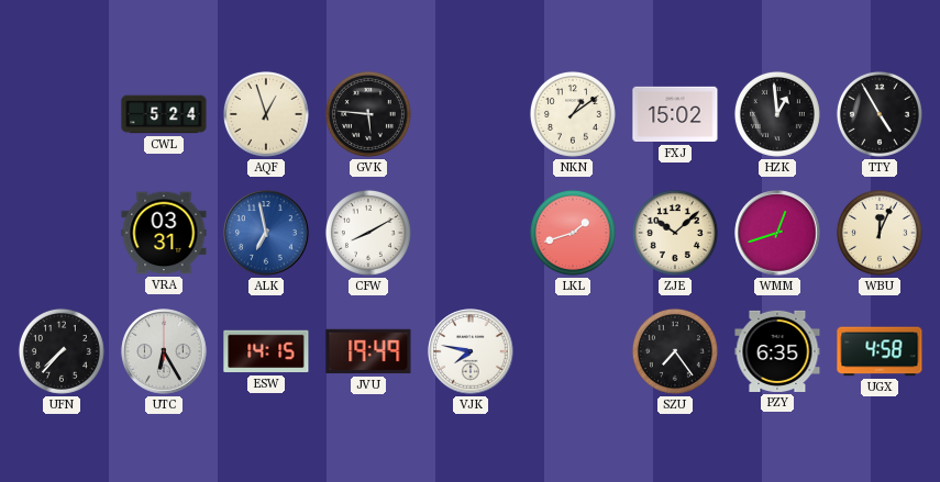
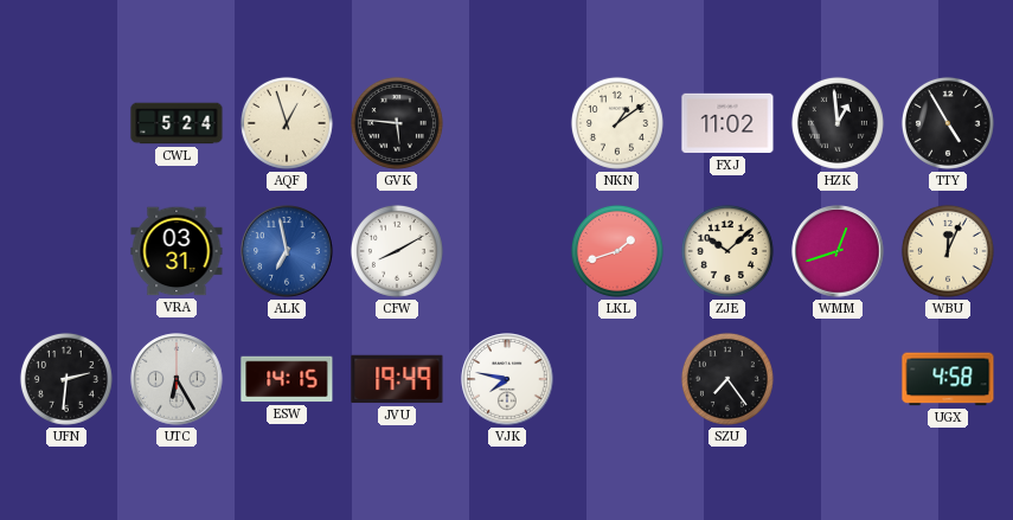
FXJ: 15:02 -> 11:02 (727, 123)
UFN: 7:37 -> 2:31 (66, 379)
PZY: 6:35 -> none (777, 351)
